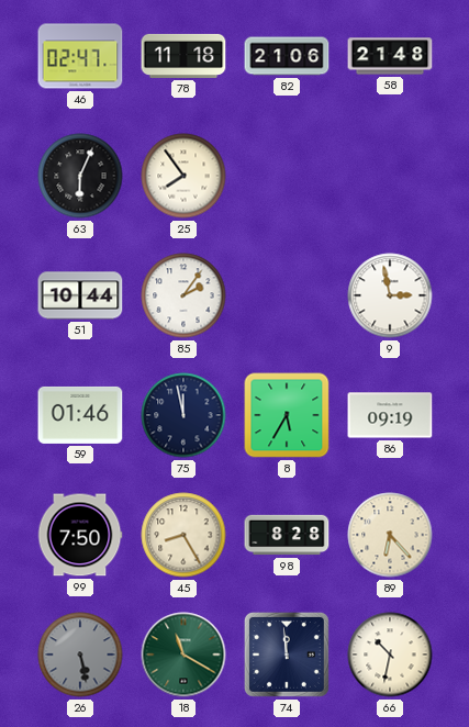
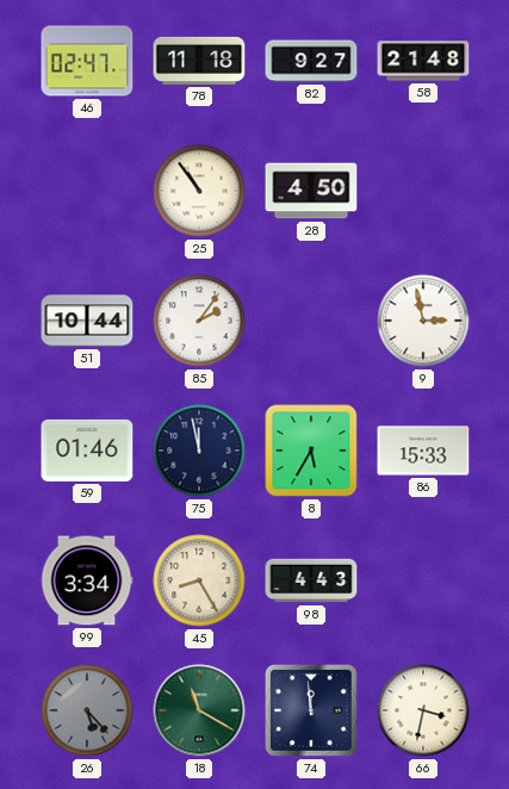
82: 21:06 -> 9:27 (311, 61)
63: 6:04 -> none (80, 176)
25: 7:54 -> 10:54 (199, 191)
28: none -> 4:50 (311, 191)
86: 09:19 -> 15:33 (423, 451)
99: 7:50 -> 3:34 (87, 580)
98: 8:28 -> 4:43 (311, 580)
89: 6:23 -> none (390, 535)
26: 5:28 -> 5:23 (87, 710)
66: 10:32 -> 3:32 (423, 710)
